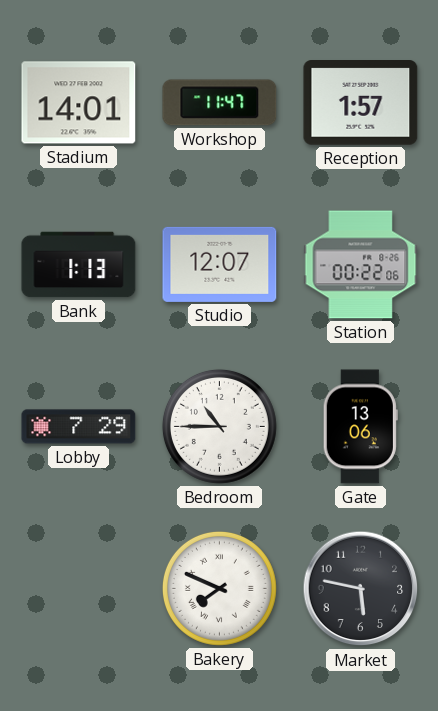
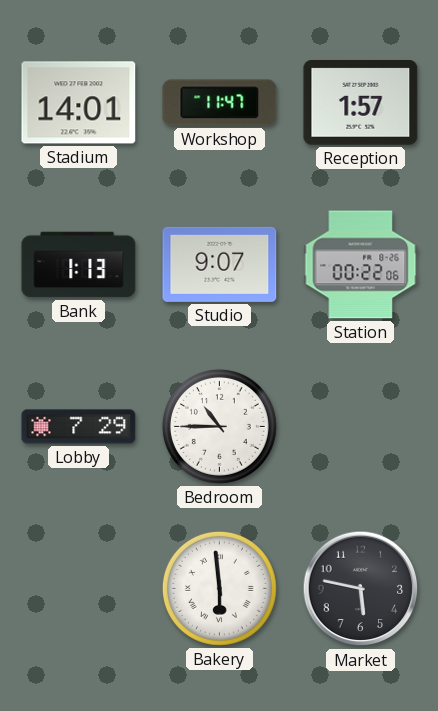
Studio: 12:07 -> 9:07 (220, 264)
Gate: 13:06 -> none (360, 427)
Bakery: 7:49 -> 5:59 (219, 588)
